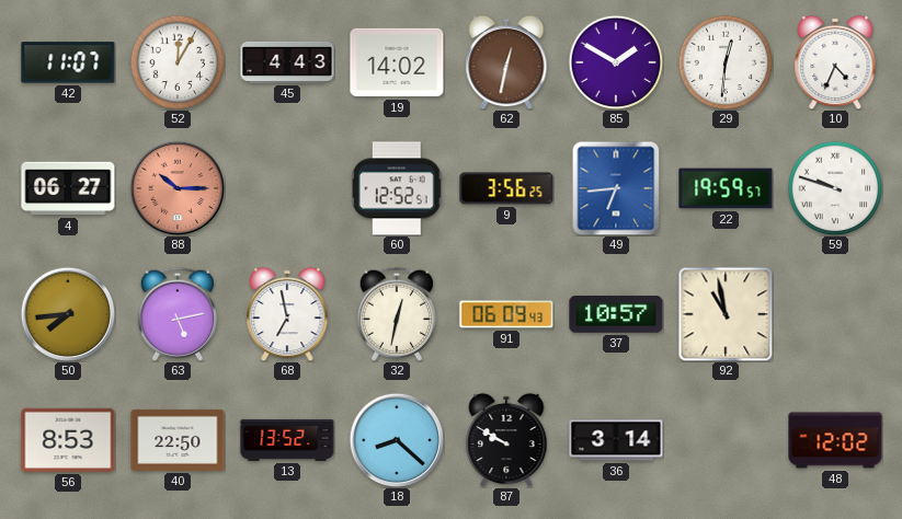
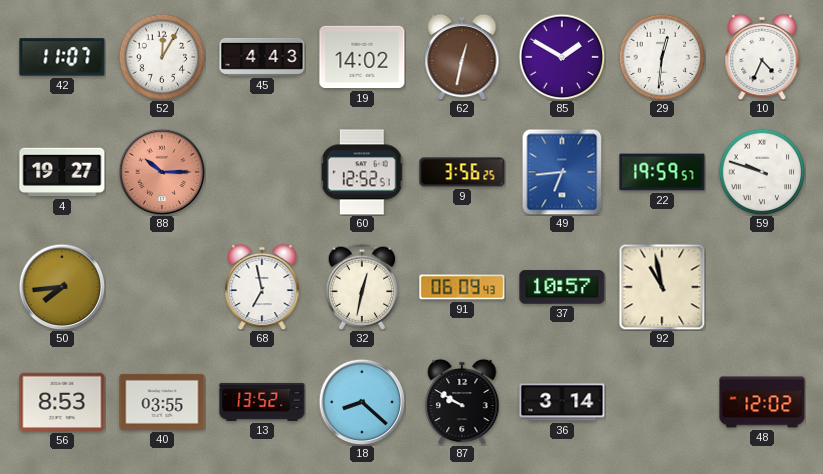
4: 06:27 -> 19:27 (62, 172)
63: 5:13 -> none (176, 314)
40: 22:50 -> 03:55 (162, 402)
